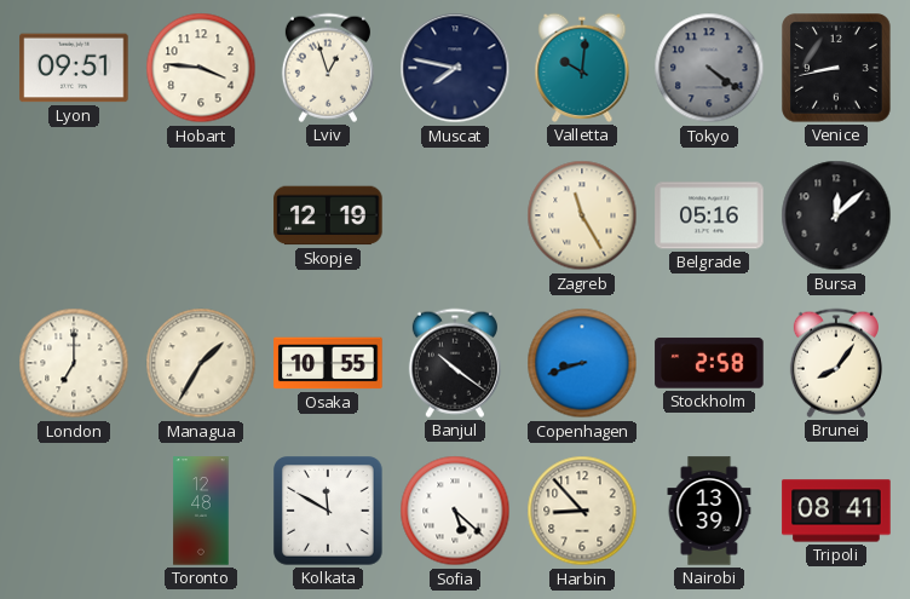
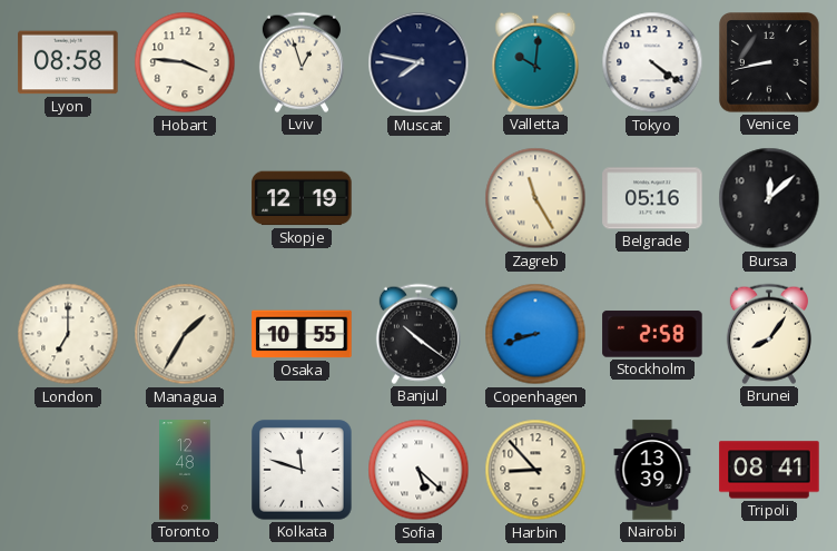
Lyon: 09:51 -> 08:58 (68, 62)
Tokyo dial: grey -> white (652, 62)
Kolkata: 11:50 -> 11:48 (302, 470)
